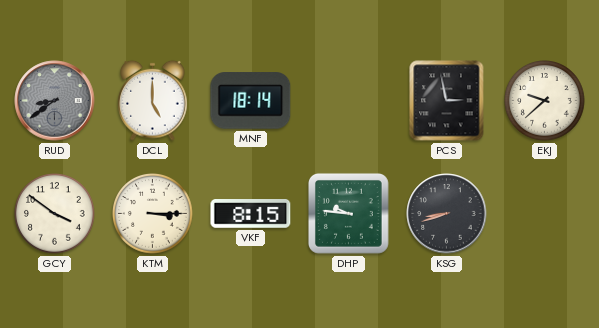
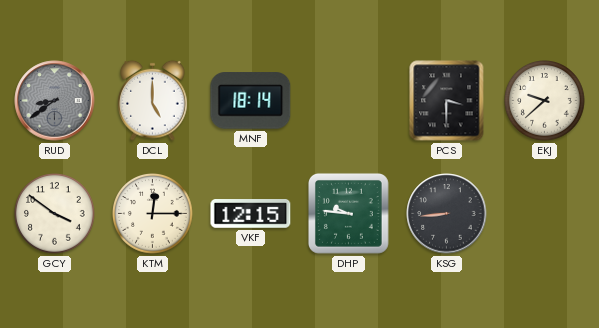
PCS: 2:58 -> 3:30 (447, 101)
KTM: 3:15 -> 12:15 (153, 214)
VKF: 8:15 -> 12:15 (251, 214)
KSG: 8:42 -> 8:44 (447, 214)
